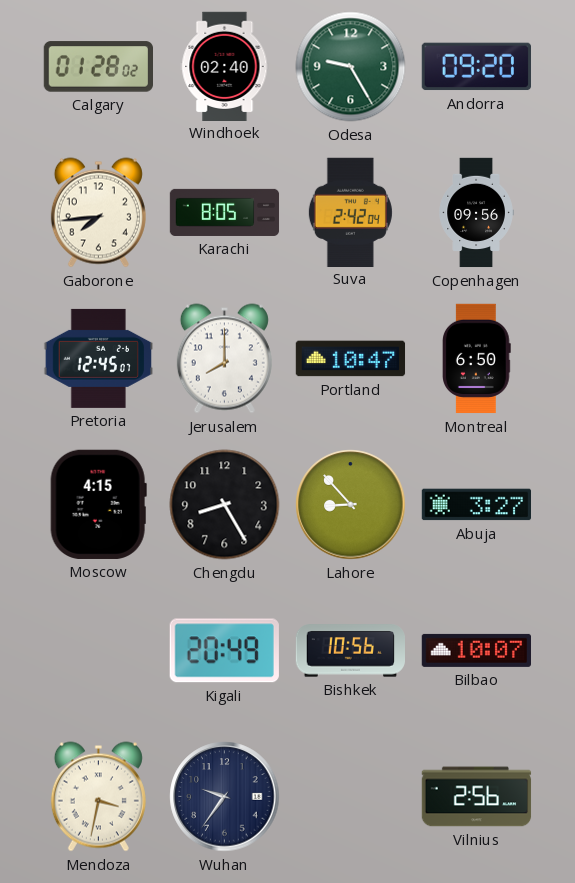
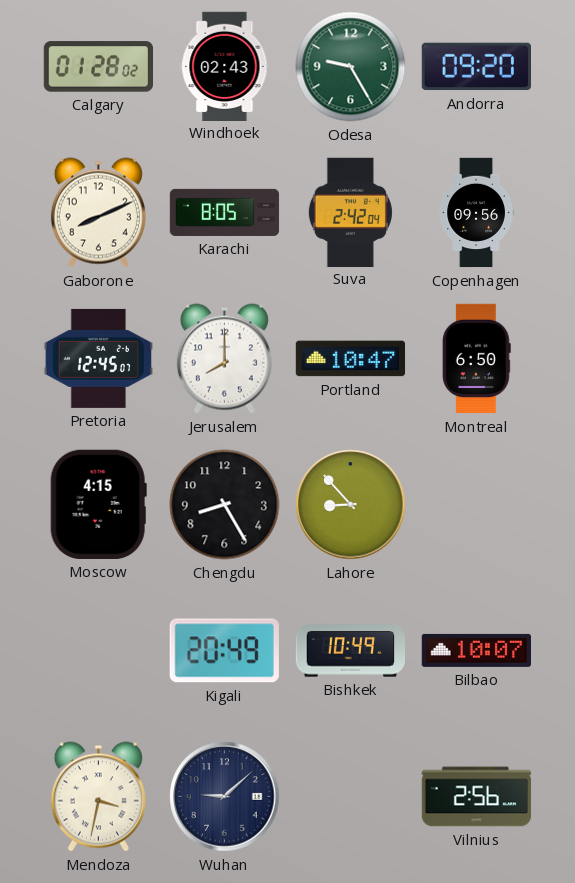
Windhoek: 02:40 -> 02:43 (225, 66)
Gaborone: 7:44 -> 8:11 (98, 213)
Abuja: 3:27 -> none (476, 505)
Bishkek: 10:56 -> 10:49 (351, 651)
Wuhan: 9:36 -> 9:08 (225, 797)
